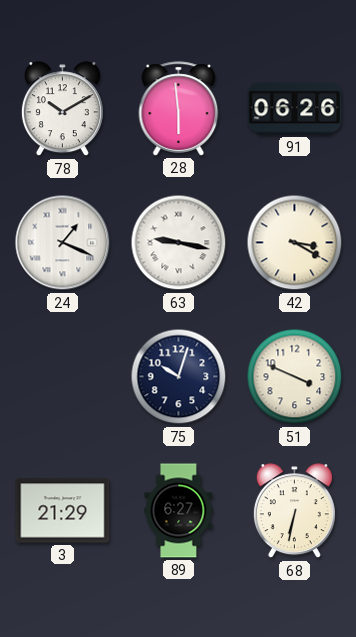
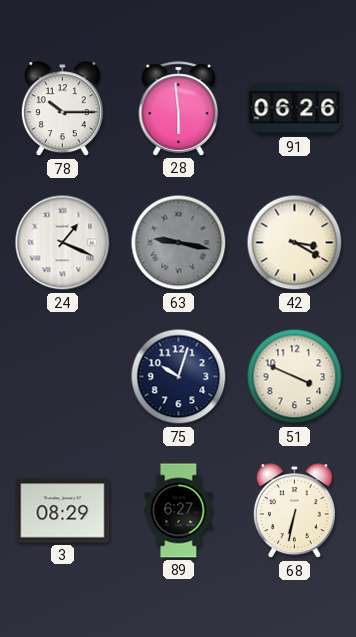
78: 10:10 -> 10:15 (62, 109)
63 dial: white -> grey (179, 243)
3: 21:29 -> 08:29 (63, 511)
